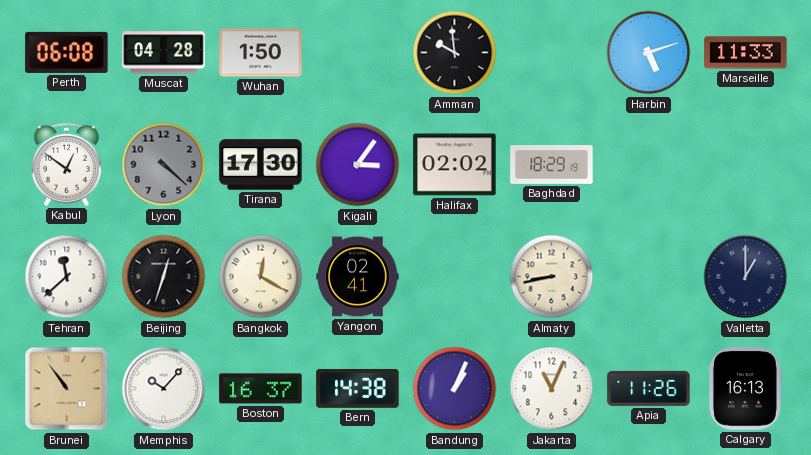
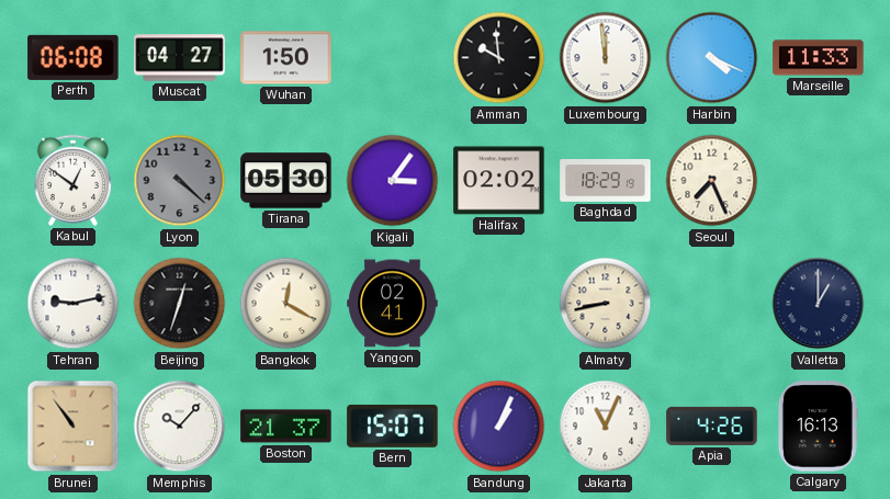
Muscat: 04:28 -> 04:27 (180, 58)
Luxembourg: none -> 11:59 (606, 58)
Harbin: 5:12 -> 4:19 (712, 58)
Tirana: 17:30 -> 05:30 (286, 181)
Seoul: none -> 7:26 (712, 181)
Tehran: 11:38 -> 9:13 (74, 304)
Boston: 16:37 -> 21:37 (286, 427)
Bern: 14:38 -> 15:07 (393, 426)
Apia: 11:26 -> 4:26 (712, 426)
